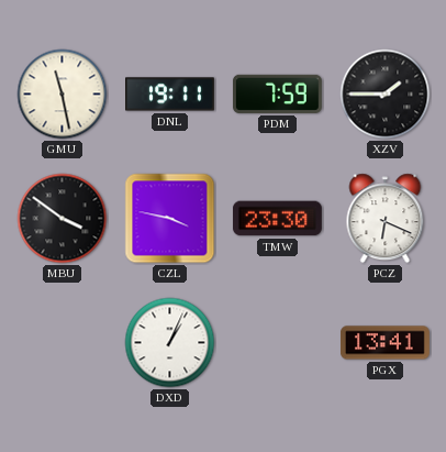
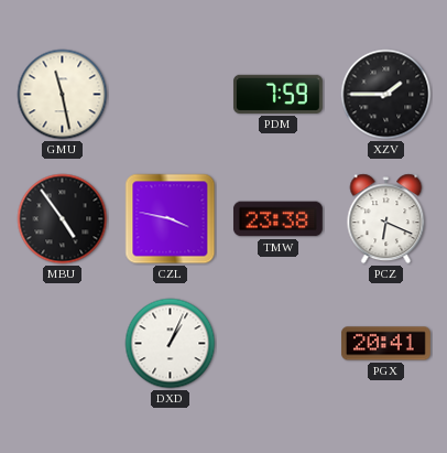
DNL: 19:11 -> none (170, 95)
MBU: 3:51 -> 4:54 (63, 219)
TMW: 23:30 -> 23:38 (277, 219)
PGX: 13:41 -> 20:41 (386, 344)
